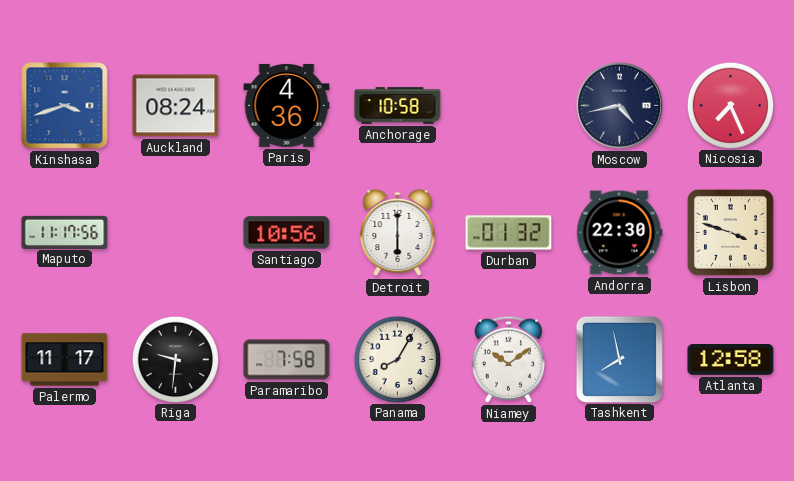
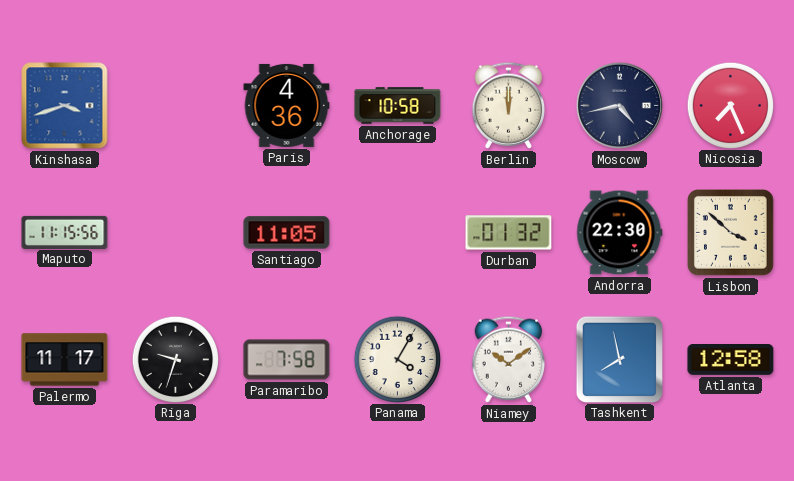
Auckland: 08:24 -> none (176, 106)
Berlin: none -> 12:00 (509, 105)
Maputo: 11:17 -> 11:15 (65, 232)
Santiago: 10:56 -> 11:05 (287, 233)
Detroit: 6:00 -> none (398, 233)
Lisbon: 3:48 -> 3:52 (731, 233)
Riga: 9:31 -> 9:33 (175, 359)
Panama: 8:05 -> 4:05 (397, 359)
